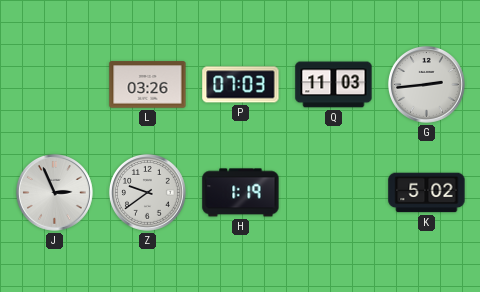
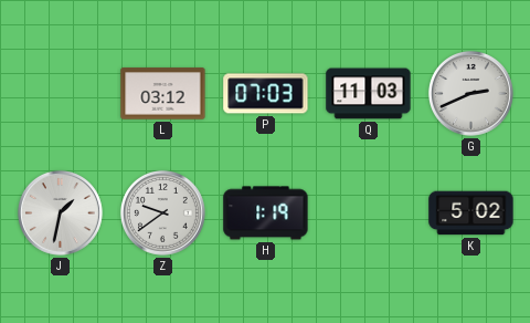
L: 03:26 -> 03:12 (163, 94)
G: 2:44 -> 2:41 (471, 94)
J: 2:56 -> 1:32 (61, 213)
